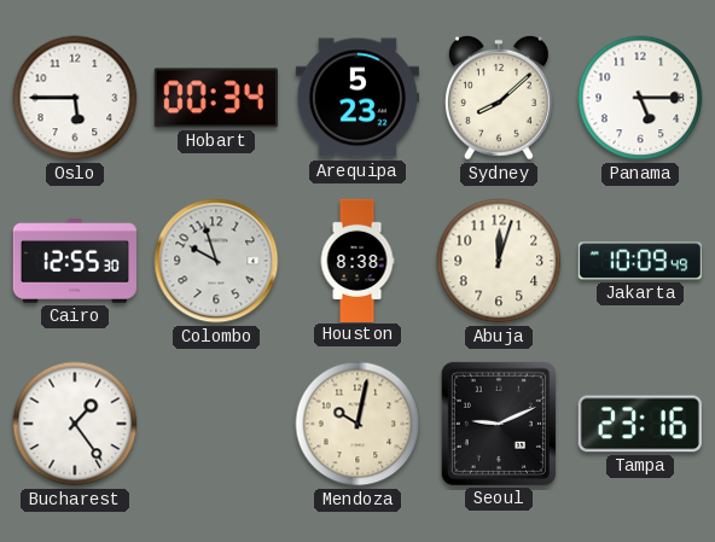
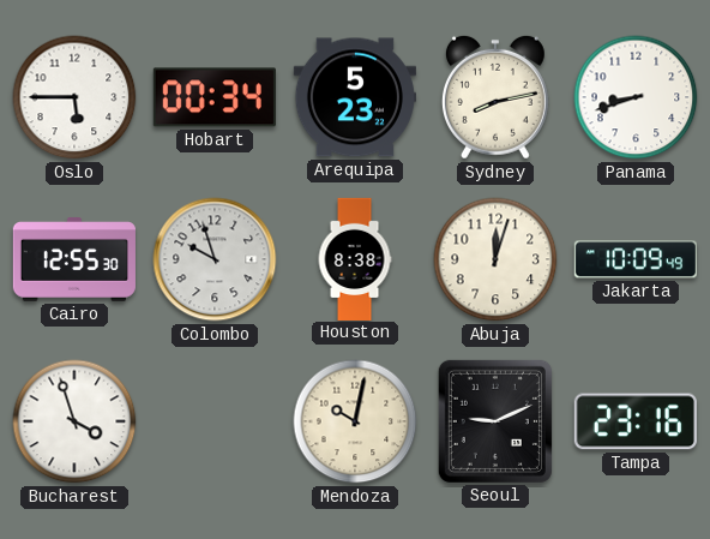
Sydney: 8:08 -> 8:13 (495, 97)
Panama: 5:15 -> 8:42 (636, 97)
Bucharest: 1:24 -> 3:57 (74, 421)
